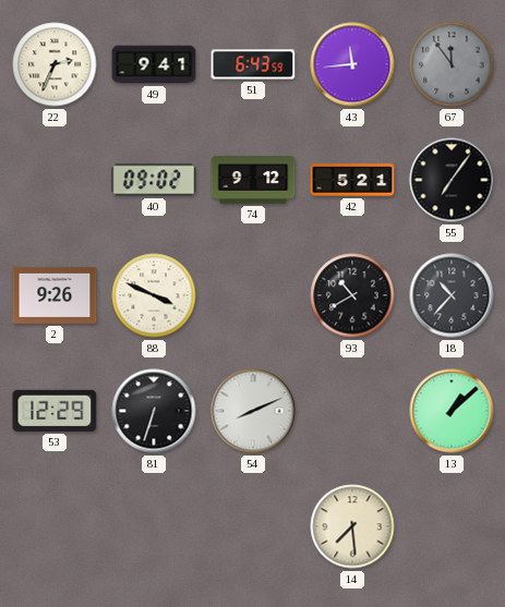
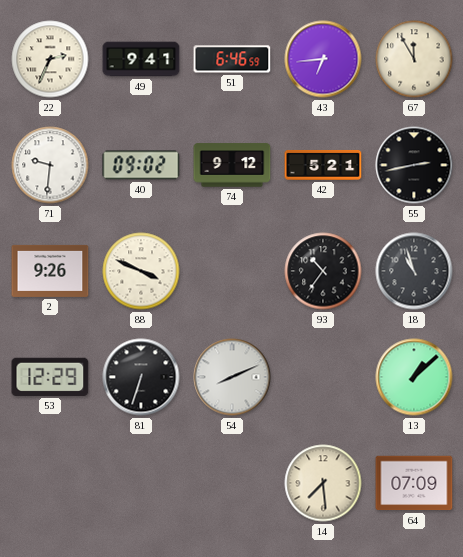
51: 6:43 -> 6:46 (232, 59)
43: 11:44 -> 6:44 (323, 59)
67: 11:54 -> 11:55 (414, 59)
67 dial: grey -> cream (414, 59)
71: none -> 9:31 (50, 165)
55: 7:06 -> 2:43 (414, 165)
93: 10:40 -> 10:36 (323, 271)
18: 10:37 -> 10:57 (414, 271)
64: none -> 07:09 (414, 483)
